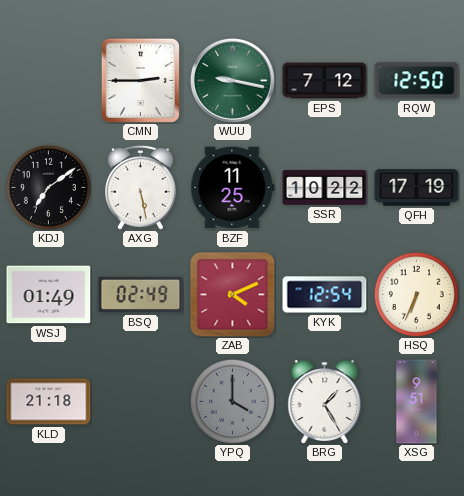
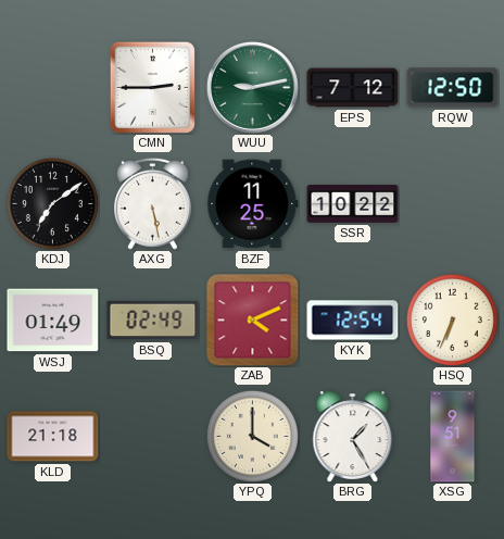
WUU: 9:17 -> 9:13 (252, 87)
QFH: 17:19 -> none (417, 188)
YPQ dial: grey -> cream (252, 436)
